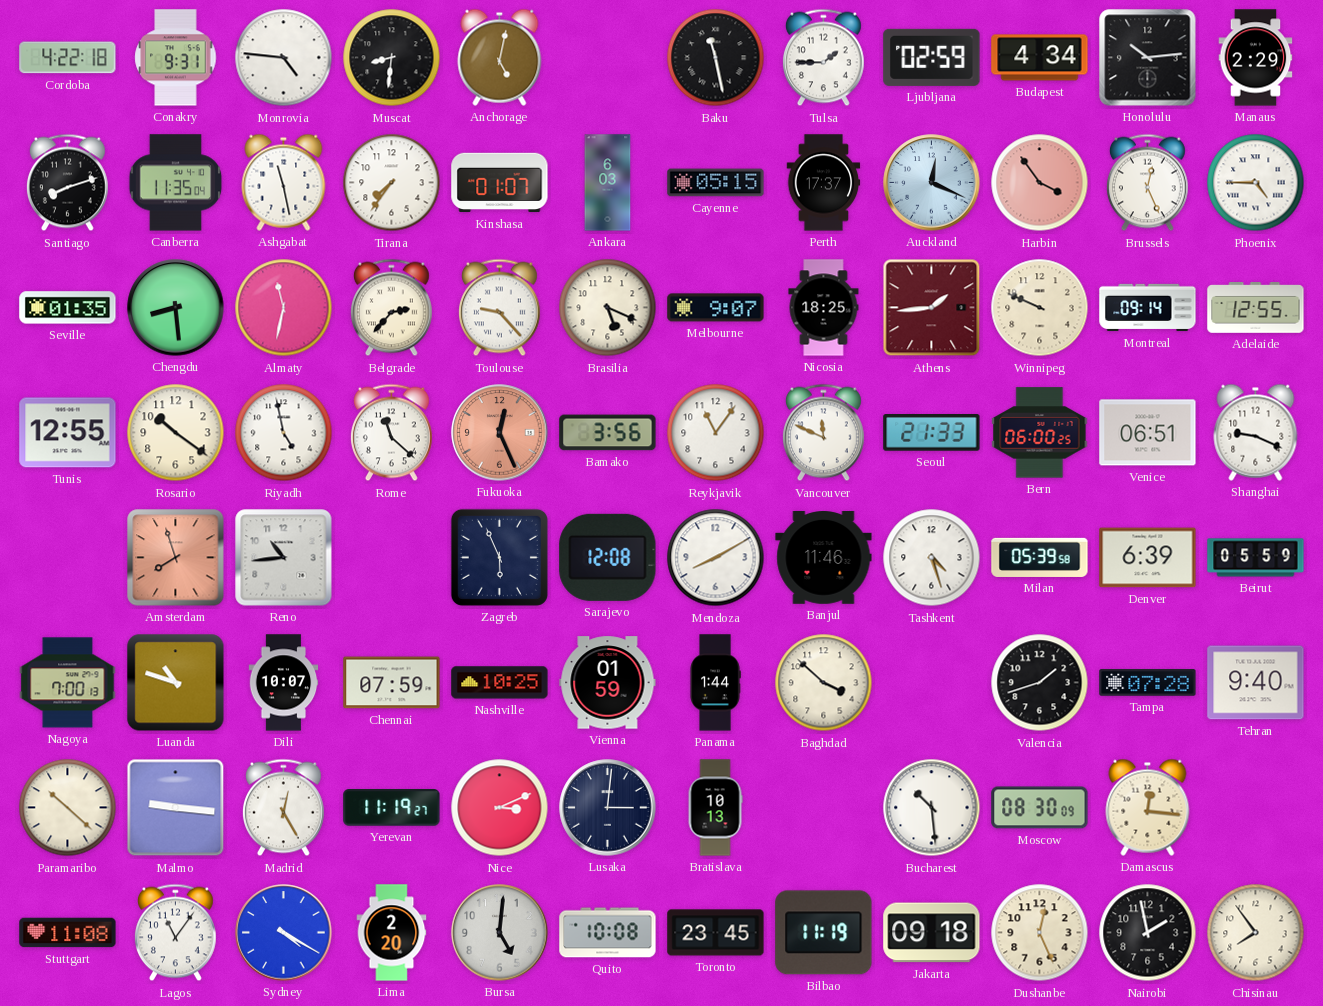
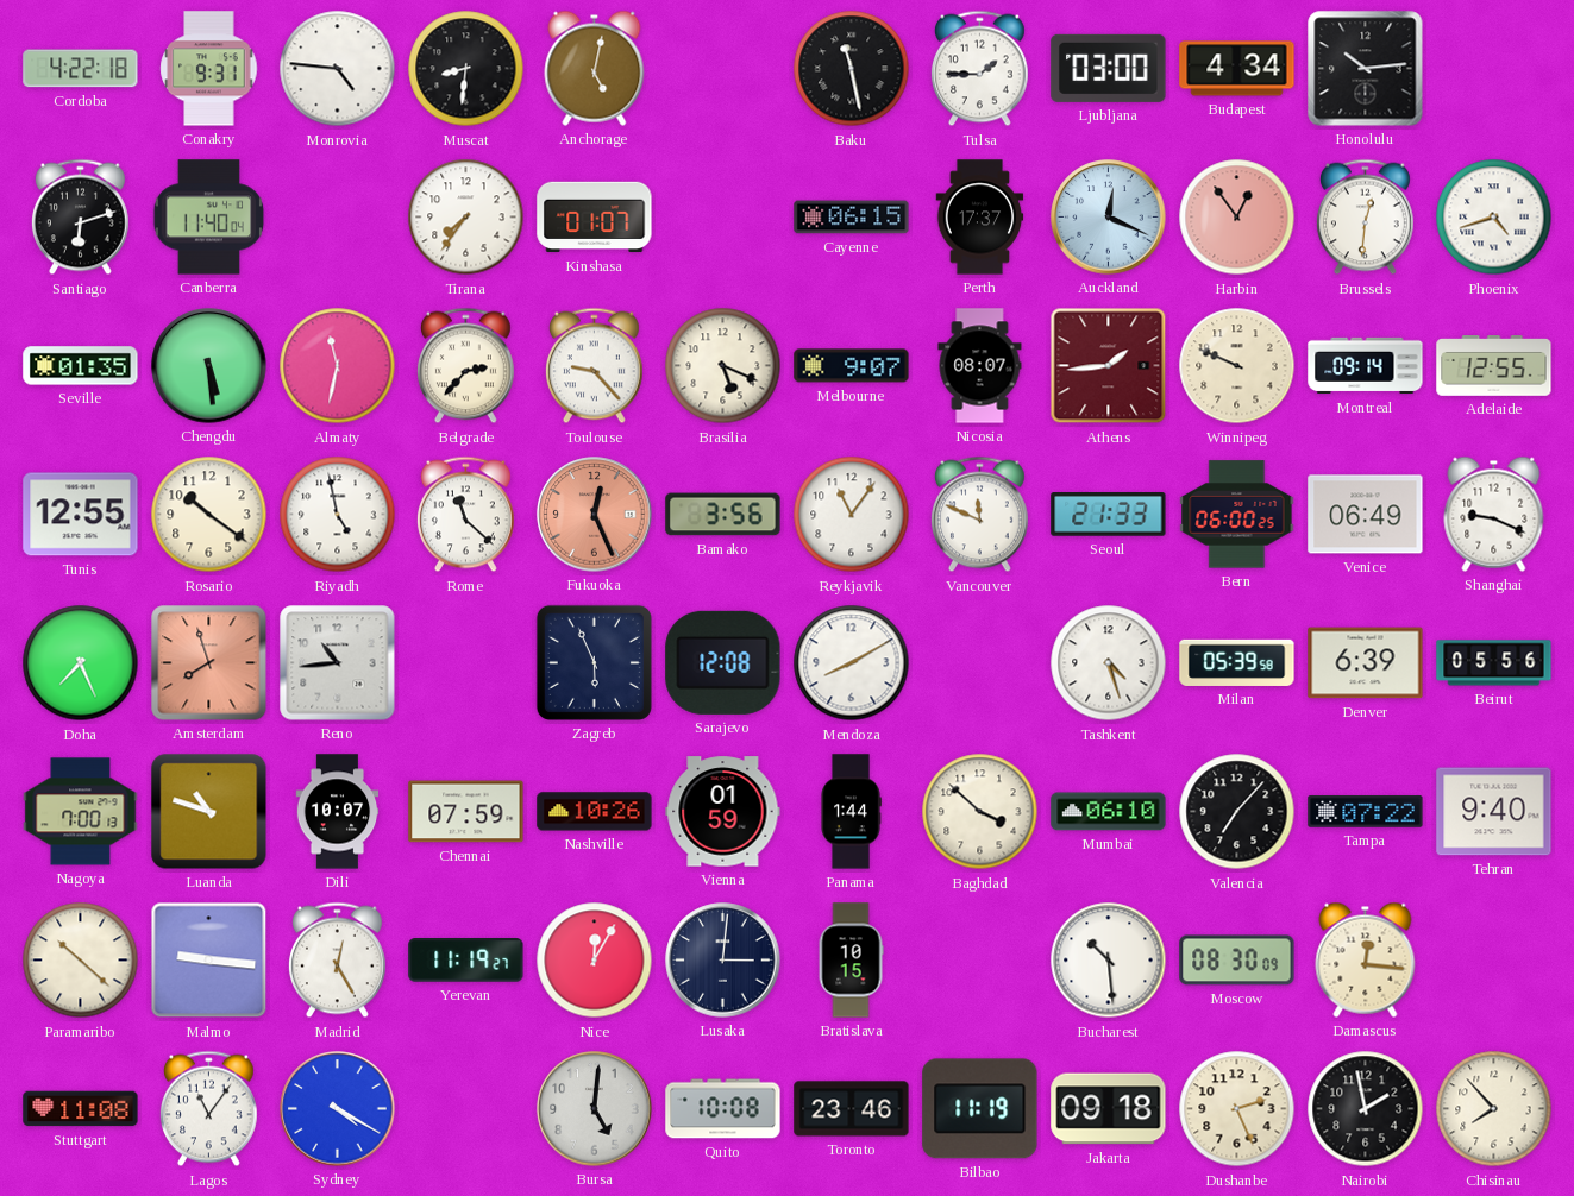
Ljubljana: 02:59 -> 03:00 (1109, 68)
Manaus: 2:29 -> none (1256, 58)
Santiago: 8:12 -> 6:12 (80, 218)
Canberra: 11:35 -> 11:40 (209, 218)
Ashgabat: 11:28 -> none (284, 182)
Ankara: 6:03 -> none (608, 183)
Cayenne: 05:15 -> 06:15 (852, 218)
Harbin: 3:54 -> 12:54 (1237, 218)
Brussels: 12:26 -> 12:31 (1365, 218)
Phoenix: 4:45 -> 4:42 (1494, 218)
Chengdu: 8:29 -> 5:29 (209, 366)
Nicosia: 18:25 -> 08:07 (980, 366)
Venice: 06:51 -> 06:49 (1366, 515)
Doha: none -> 7:26 (81, 663)
Banjul: 11:46 -> none (824, 558)
Beirut: 05:59 -> 05:56 (1494, 663)
Nashville: 10:25 -> 10:26 (595, 812)
Mumbai: none -> 06:10 (1109, 812)
Valencia: 1:42 -> 7:07 (1237, 812)
Tampa: 07:28 -> 07:22 (1366, 812)
Nice: 3:11 -> 12:05 (595, 961)
Bratislava: 10:13 -> 10:15 (851, 961)
Lima: 2:20 -> none (392, 933)
Toronto: 23:45 -> 23:46 (852, 1109)
Dushanbe: 12:26 -> 2:26 (1237, 1109)
Chisinau: 7:54 -> 7:53 (1494, 1109)
